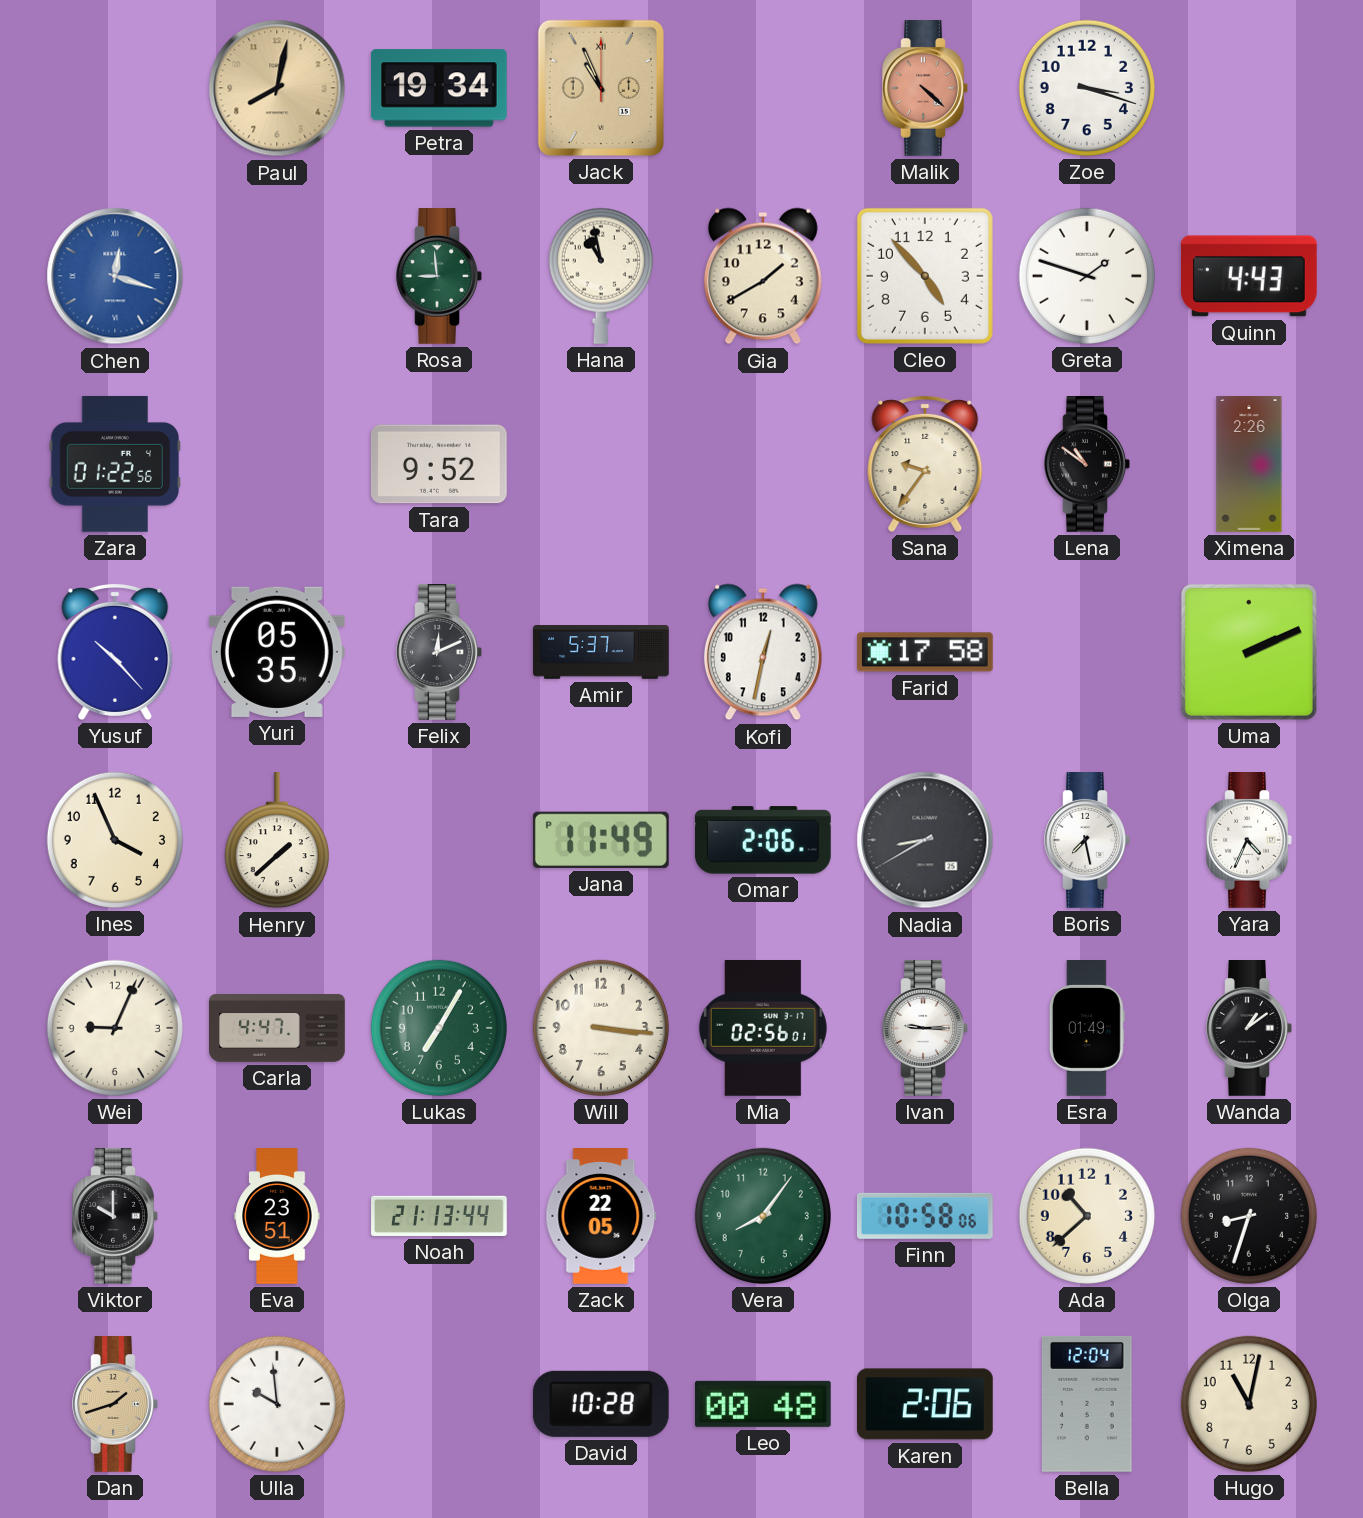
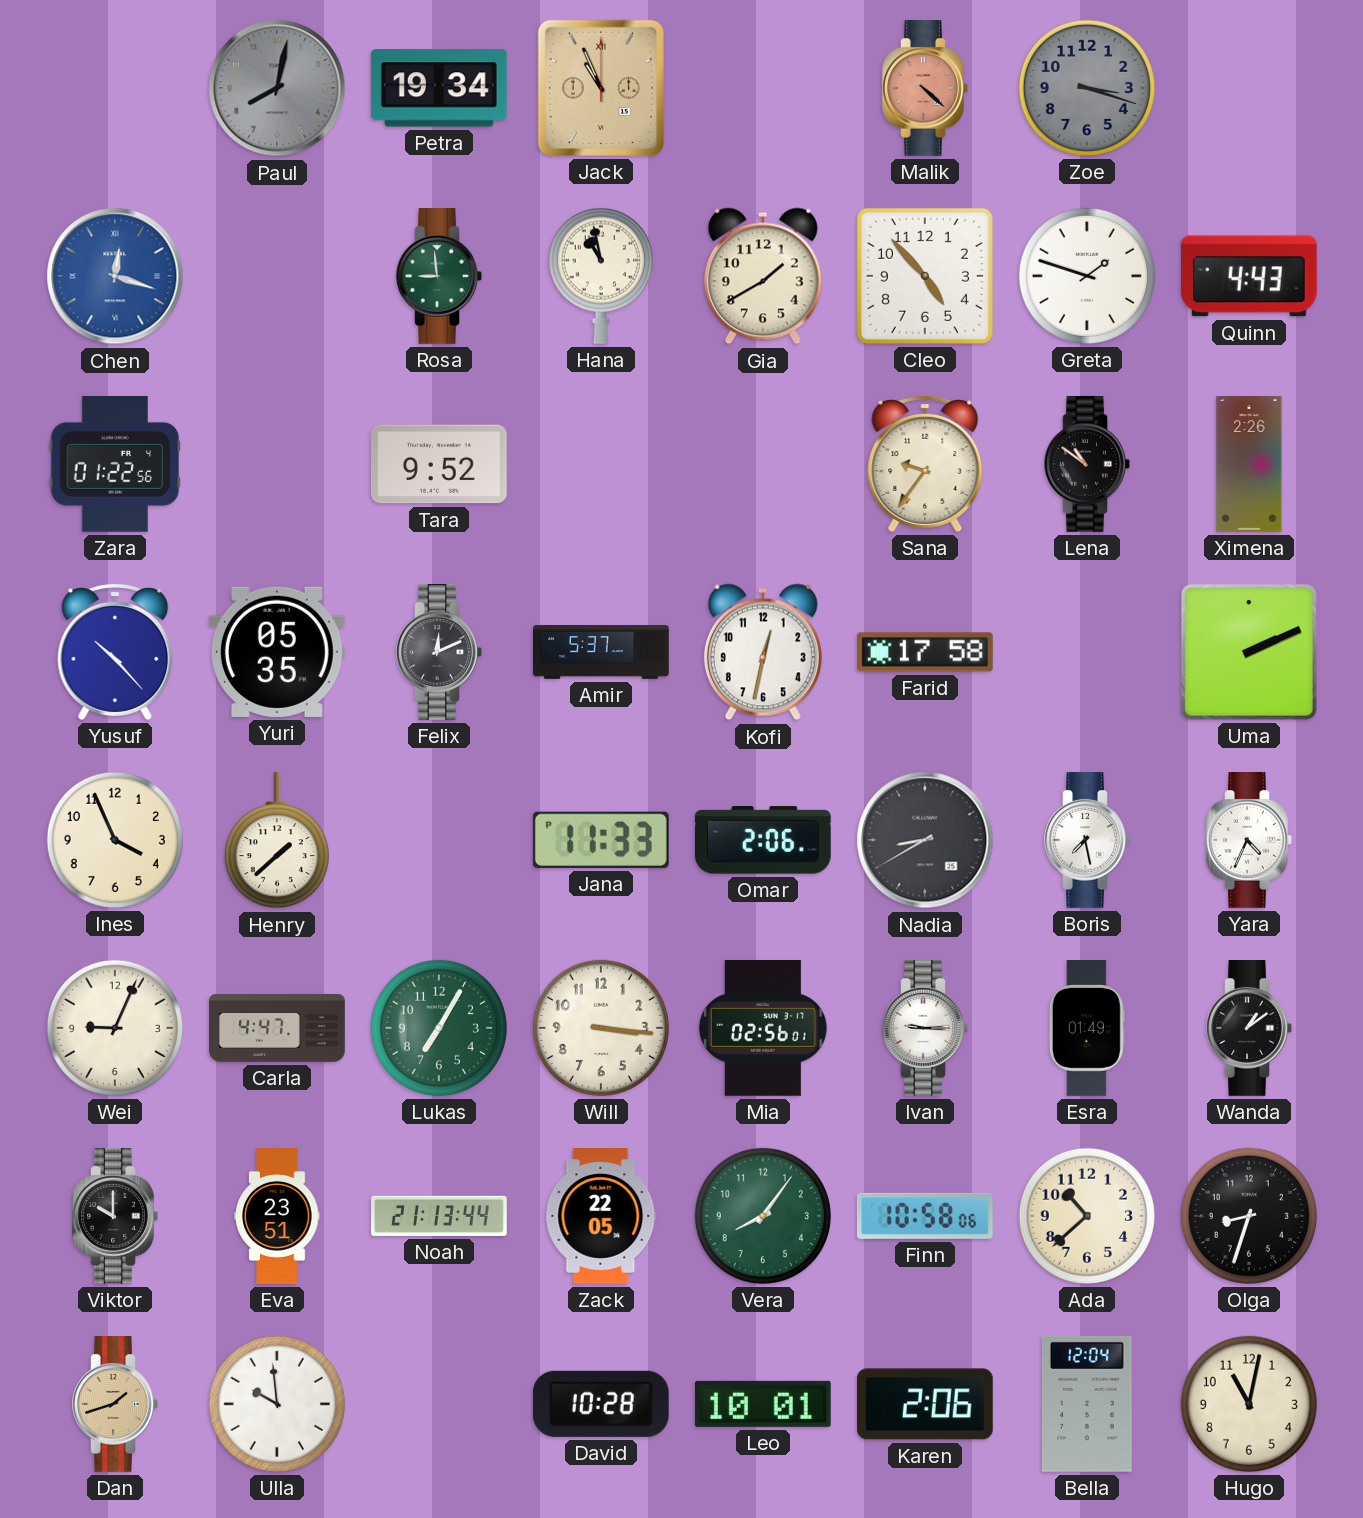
Paul dial: champagne -> grey (277, 88)
Zoe dial: white -> grey (1087, 88)
Jana: 11:49 -> 11:33 (601, 840)
Leo: 00:48 -> 10:01 (763, 1404)
